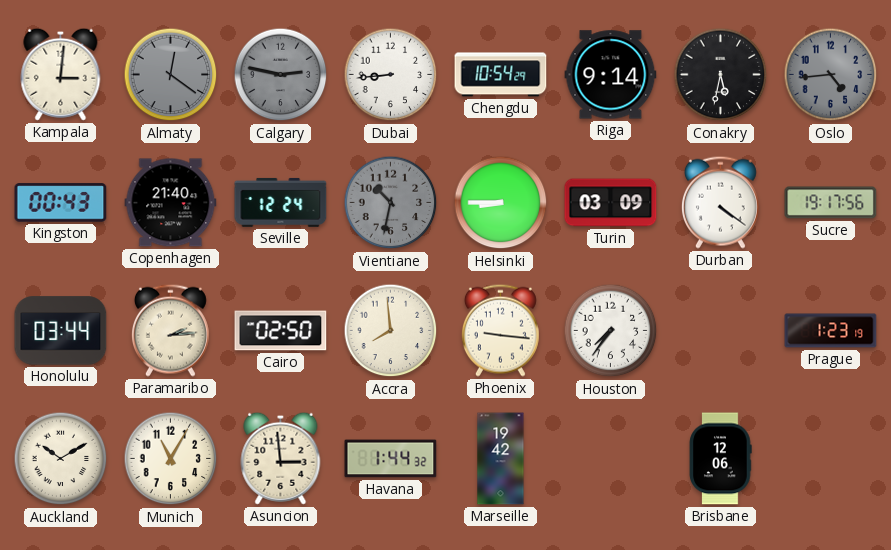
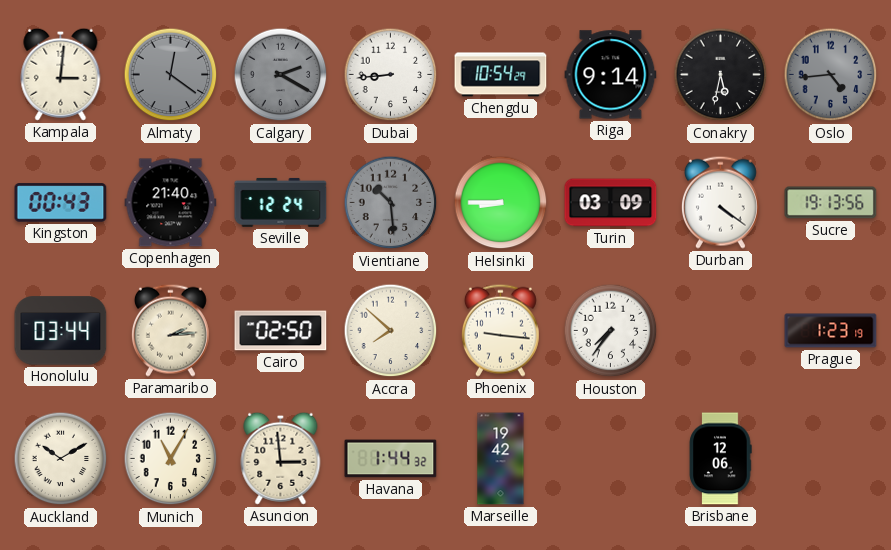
Calgary: 2:47 -> 2:20 (281, 75)
Vientiane: 10:32 -> 10:29 (391, 203)
Sucre: 19:17 -> 19:13 (831, 203)
Accra: 7:59 -> 7:52 (391, 331)
